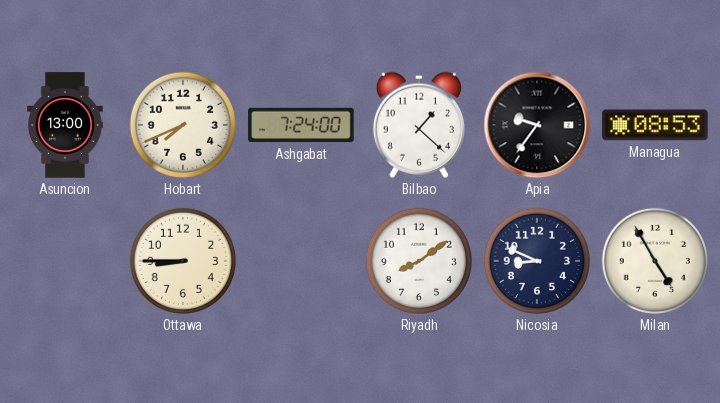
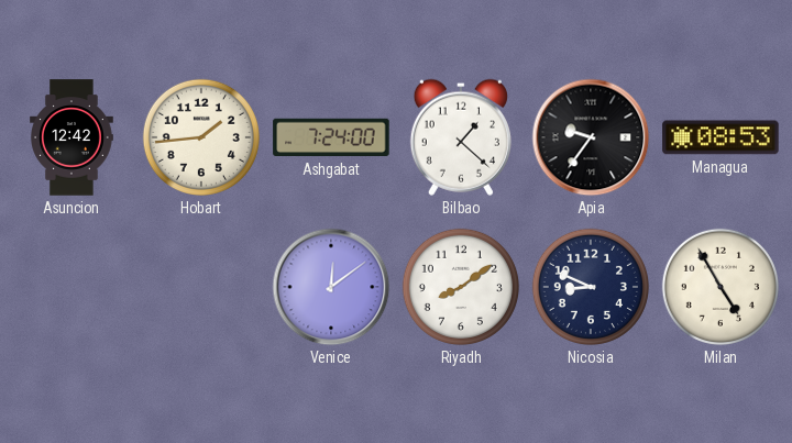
Asuncion: 13:00 -> 12:42 (73, 137)
Hobart: 7:41 -> 1:44 (201, 137)
Ottawa: 8:45 -> none (183, 261)
Venice: none -> 12:09 (331, 287)
